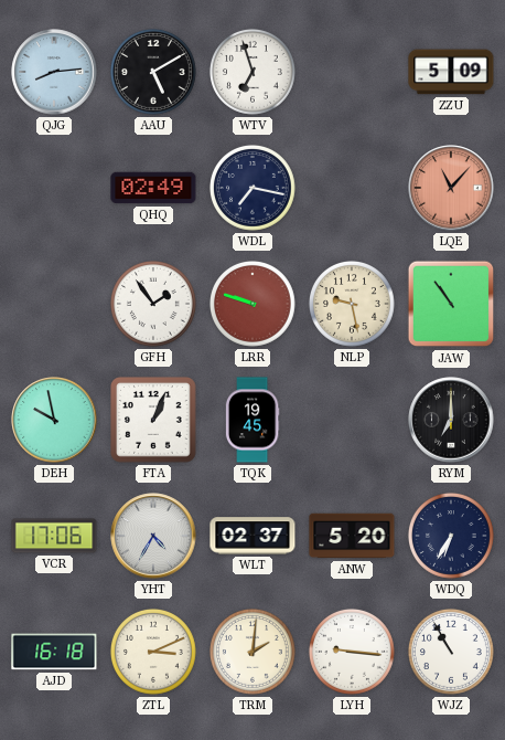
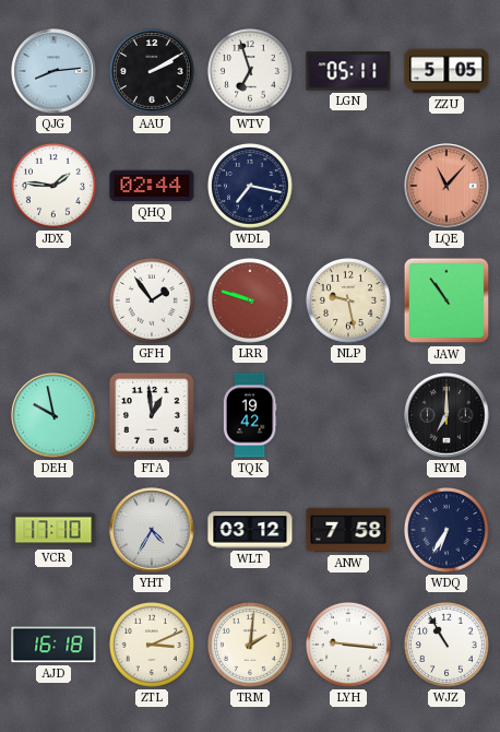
AAU: 5:10 -> 2:10 (152, 71)
LGN: none -> 05:11 (348, 71)
ZZU: 5:09 -> 5:05 (447, 71)
JDX: none -> 1:46 (53, 186)
QHQ: 02:49 -> 02:44 (152, 186)
FTA: 1:04 -> 12:59 (152, 415)
TQK: 19:45 -> 19:42 (250, 415)
VCR: 17:06 -> 17:10 (53, 530)
WLT: 02:37 -> 03:12 (250, 530)
ANW: 5:20 -> 7:58 (348, 530)
